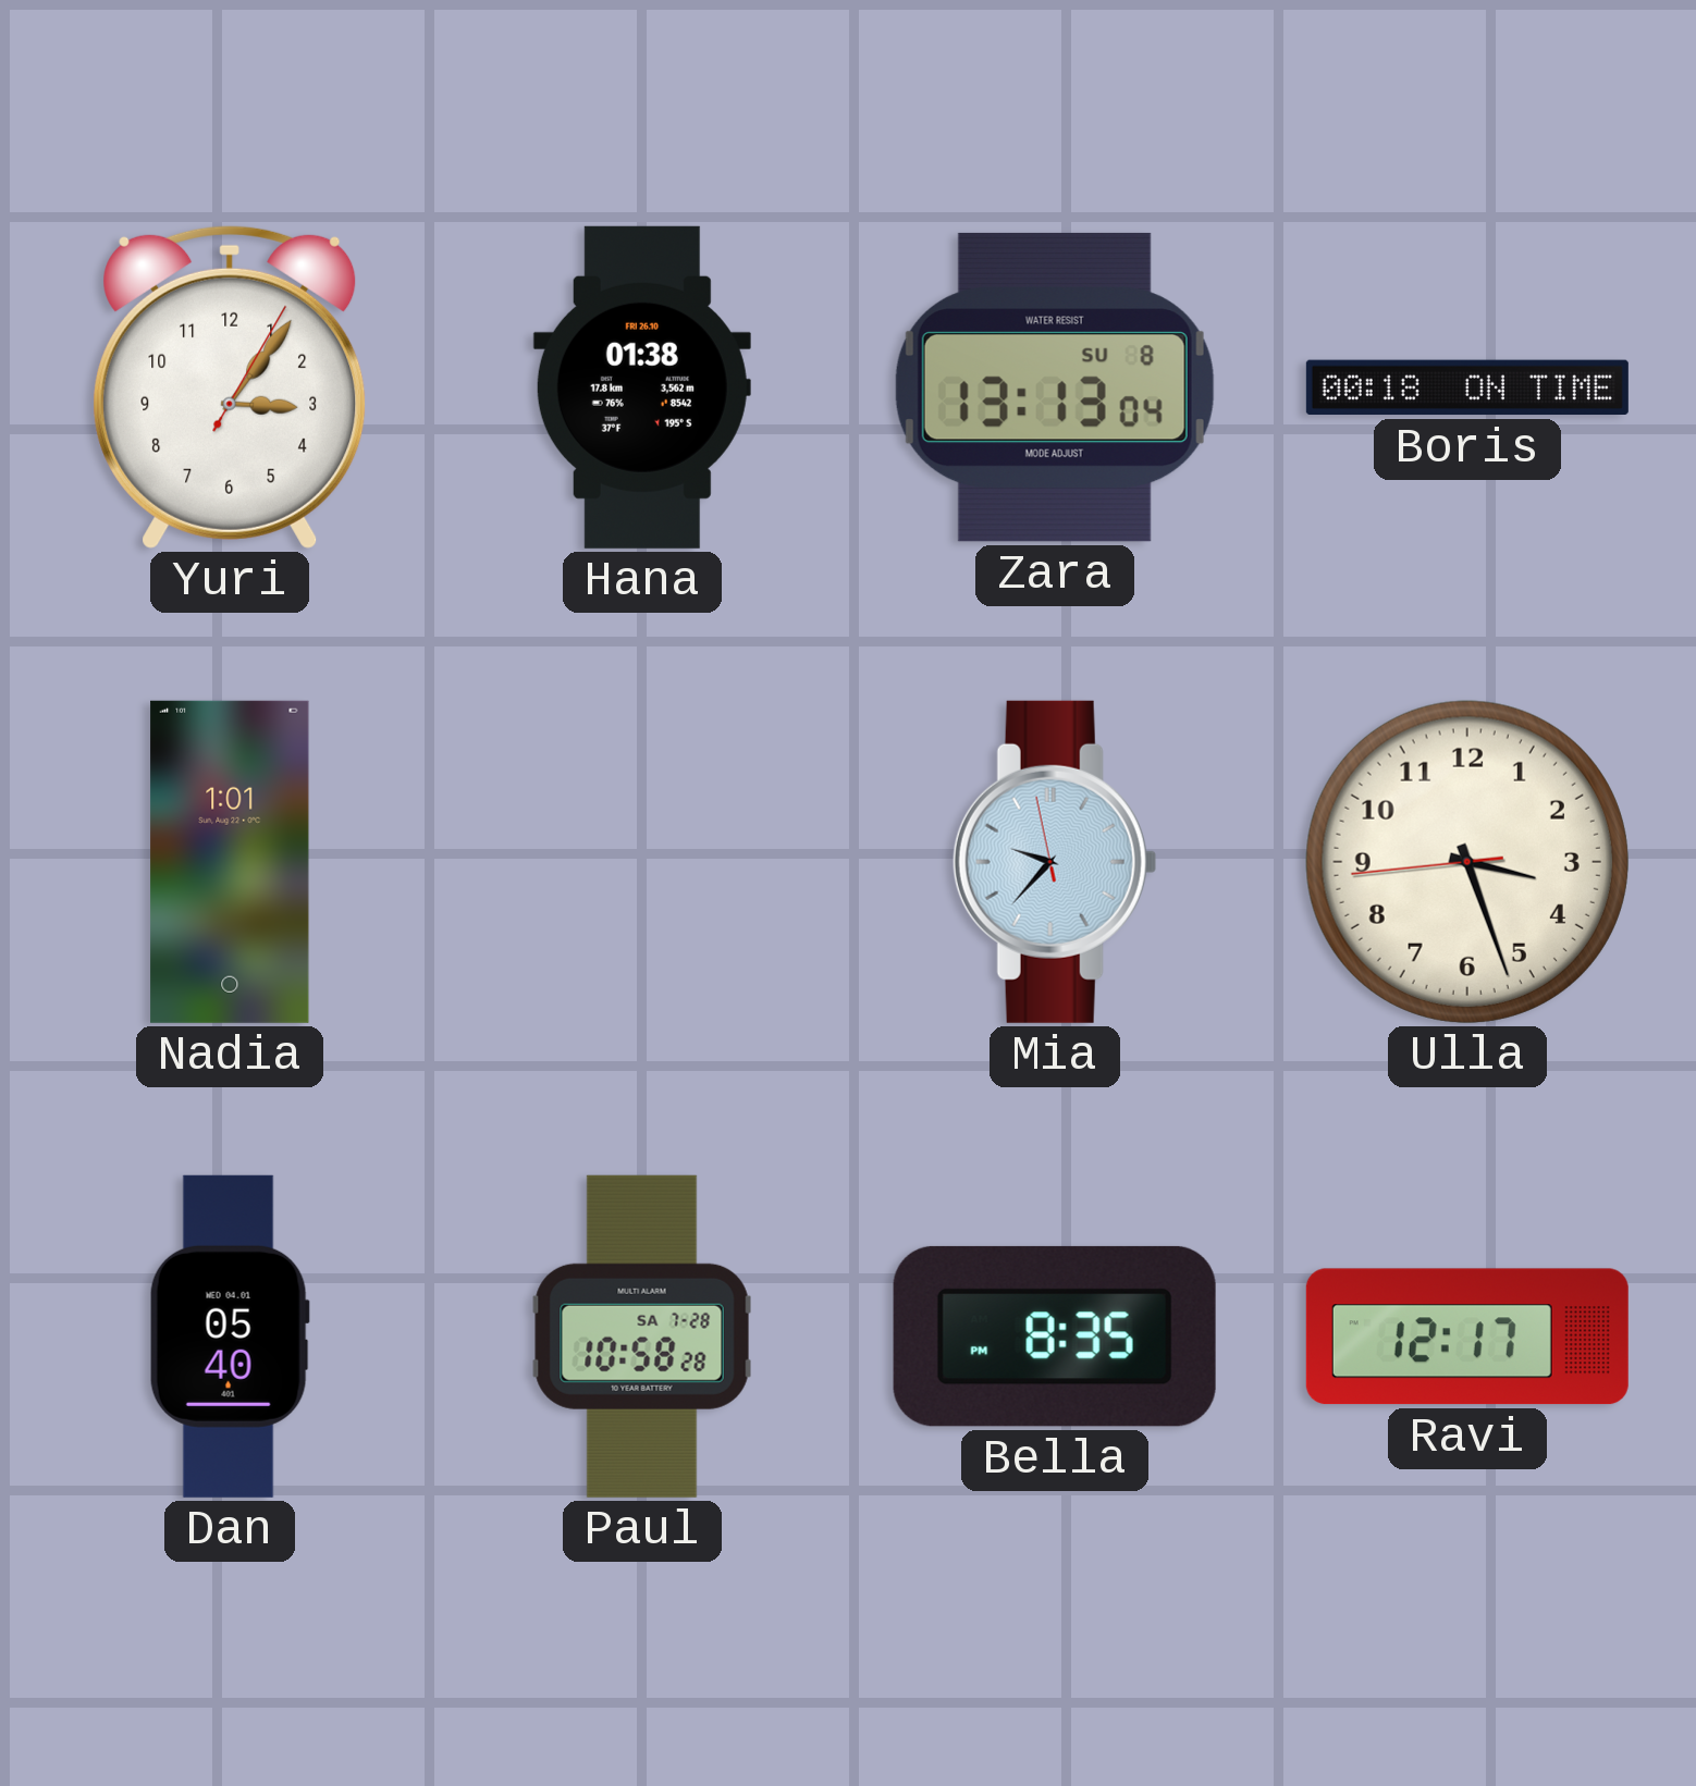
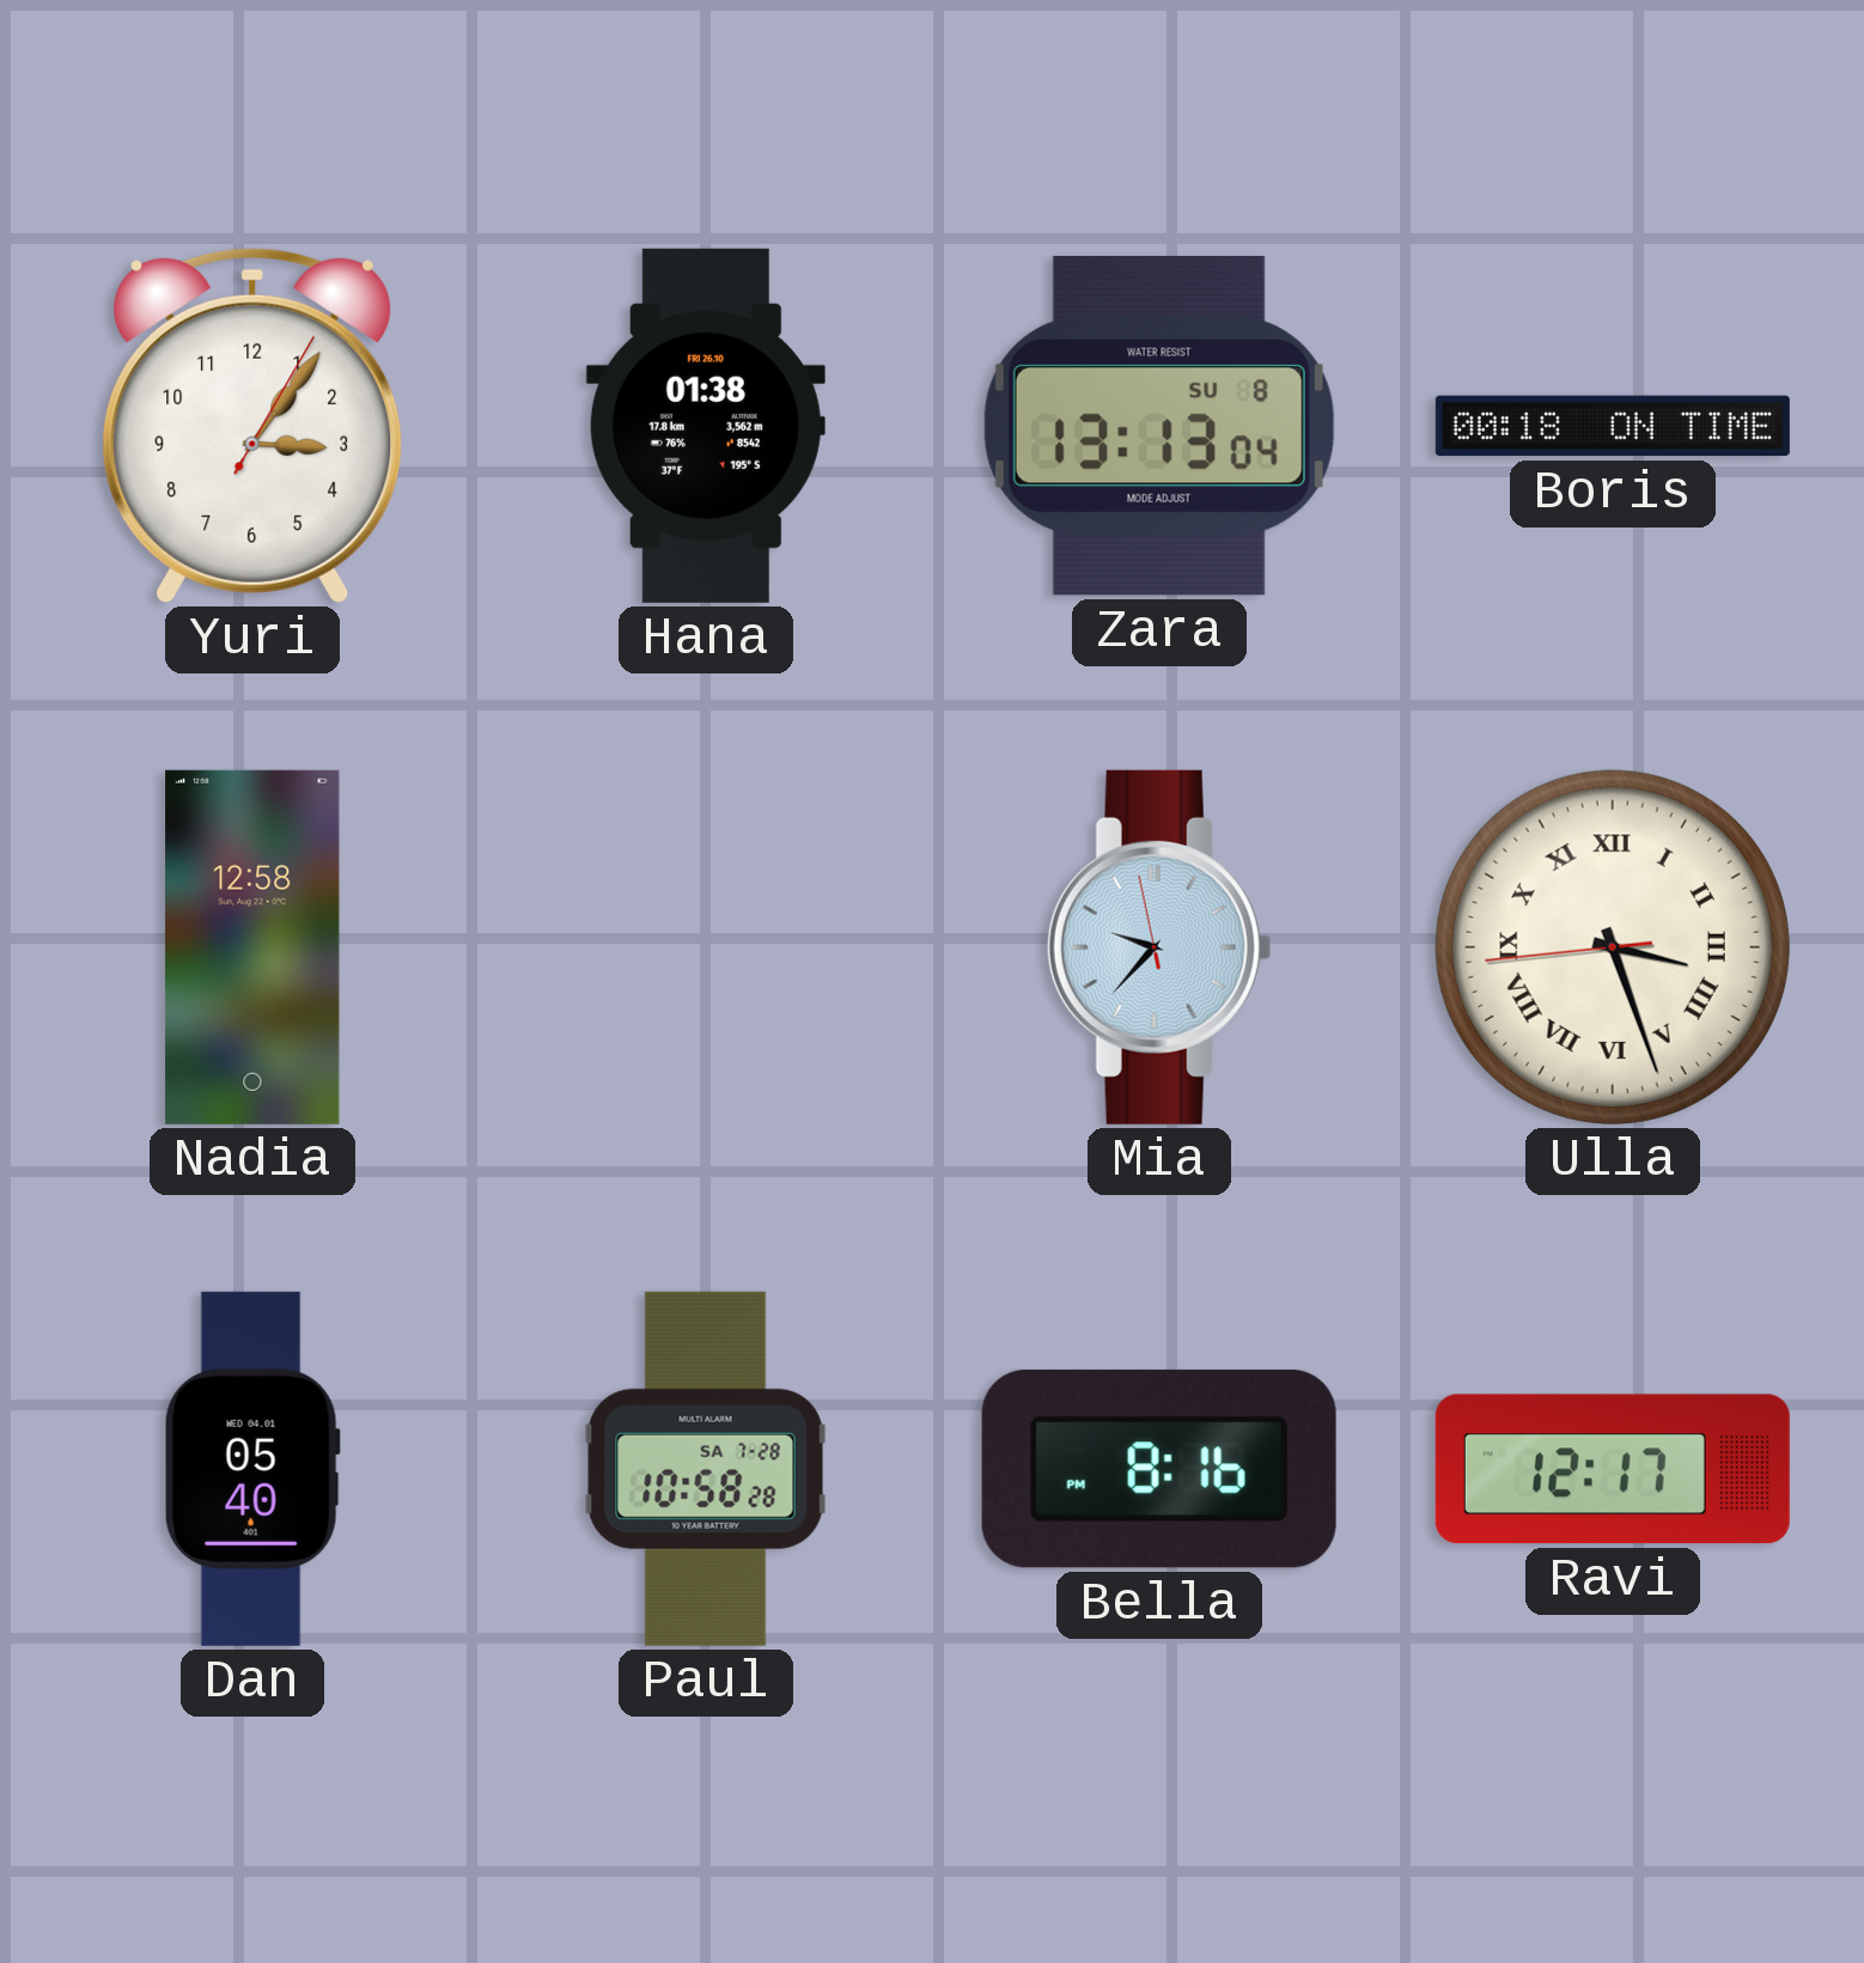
Nadia: 1:01 -> 12:58 (252, 947)
Ulla numerals: Arabic -> Roman (1613, 947)
Bella: 8:35 -> 8:16 (1159, 1469)
